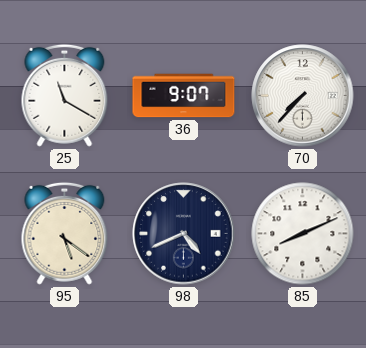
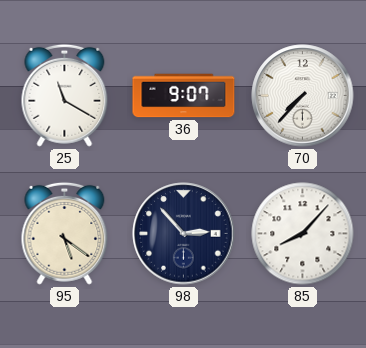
98: 4:41 -> 2:53 (184, 234)
85: 8:11 -> 8:07 (303, 234)
